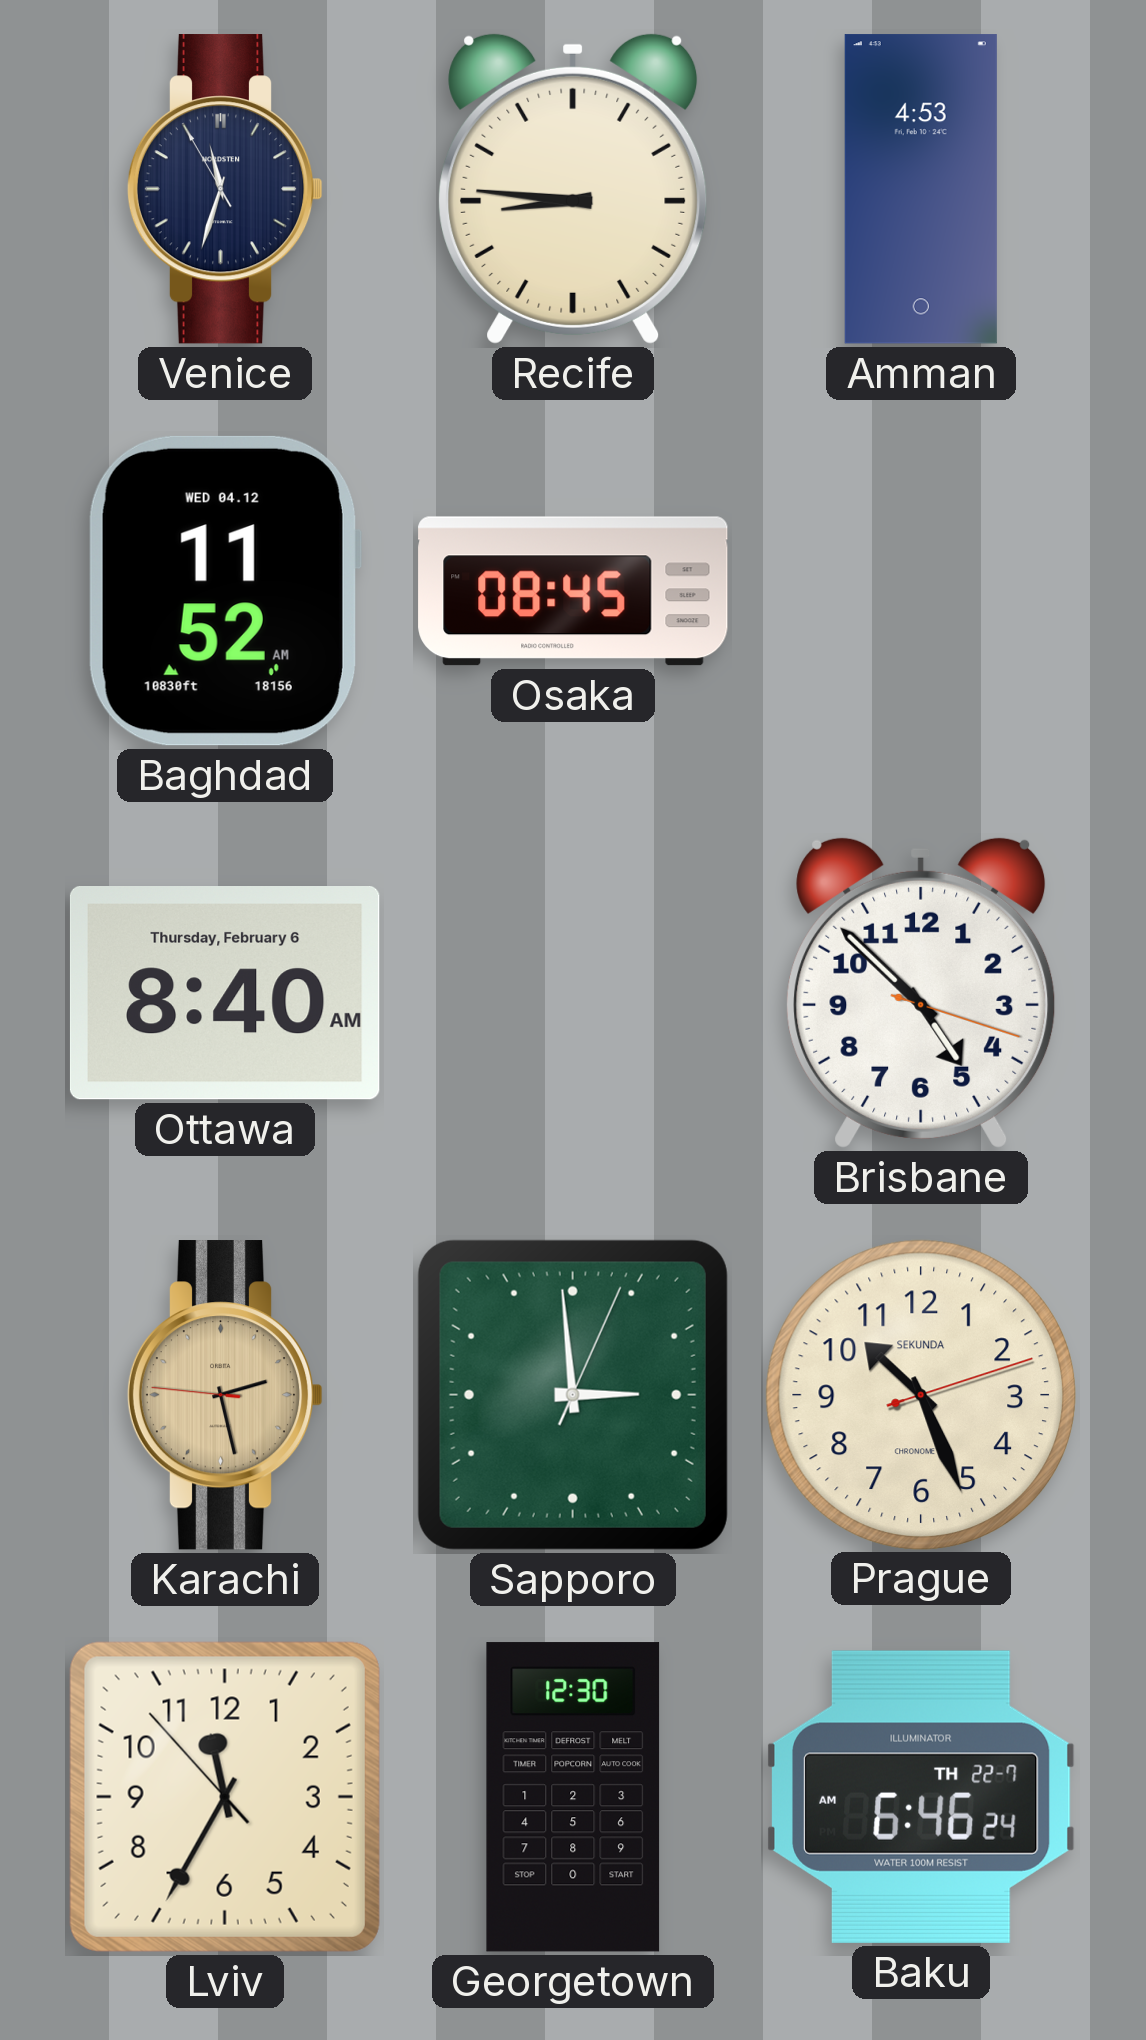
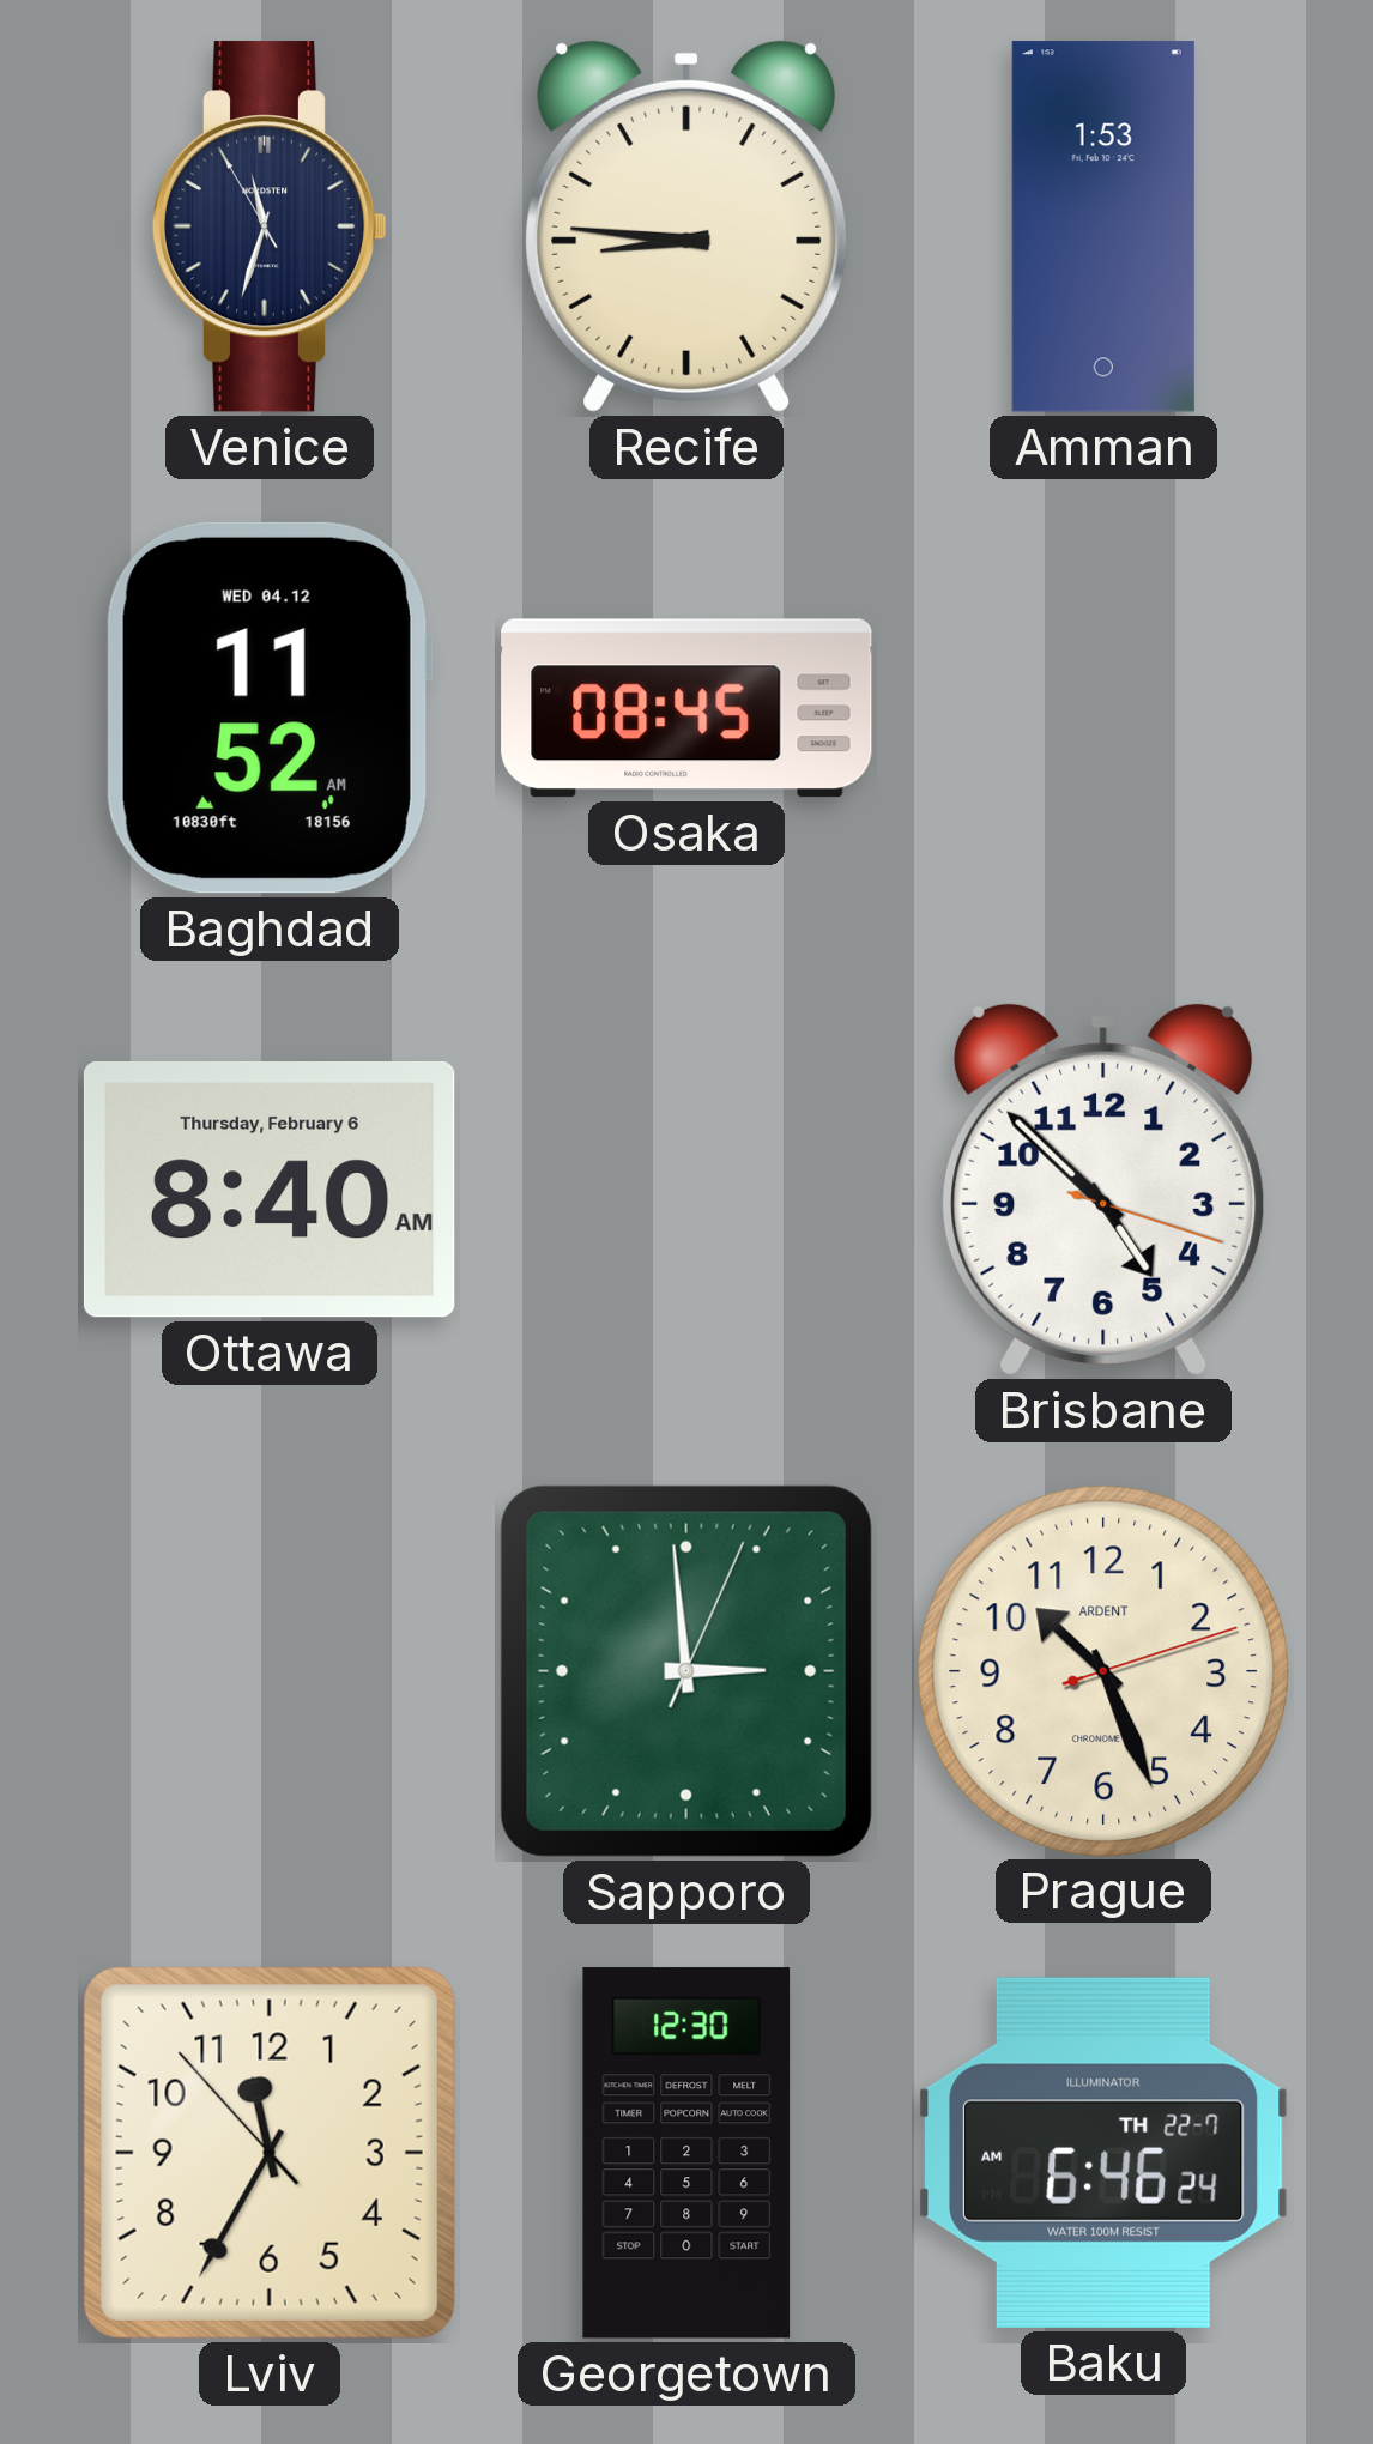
Amman: 4:53 -> 1:53 (1103, 226)
Karachi: 2:27 -> none (225, 1395)
Prague brand: SEKUNDA -> ARDENT (1102, 1670)
